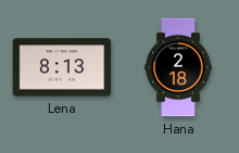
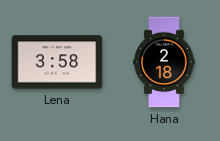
Lena: 8:13 -> 3:58 (57, 62)
